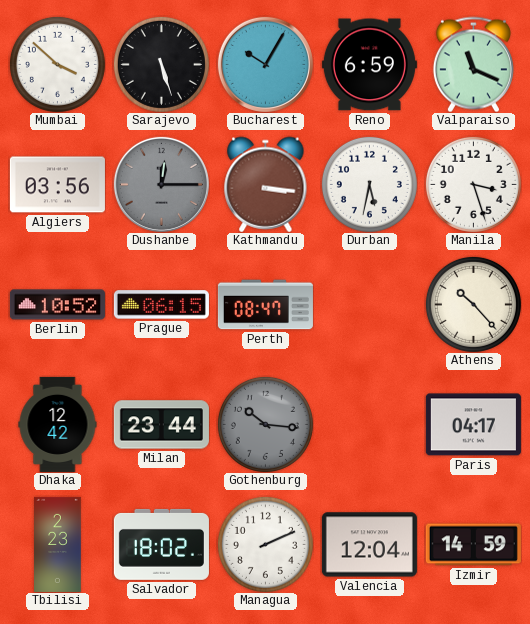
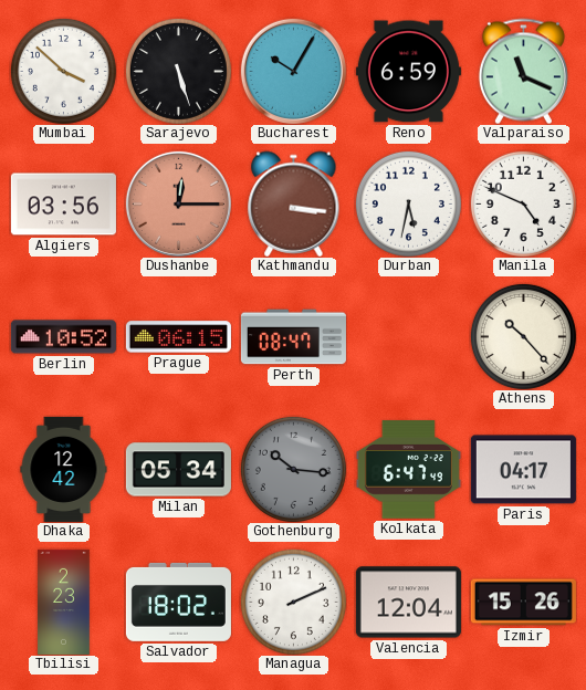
Dushanbe dial: grey -> salmon (178, 203)
Manila: 3:27 -> 4:49 (523, 203)
Milan: 23:44 -> 05:34 (178, 470)
Kolkata: none -> 6:47 (408, 470)
Izmir: 14:59 -> 15:26 (523, 603)
